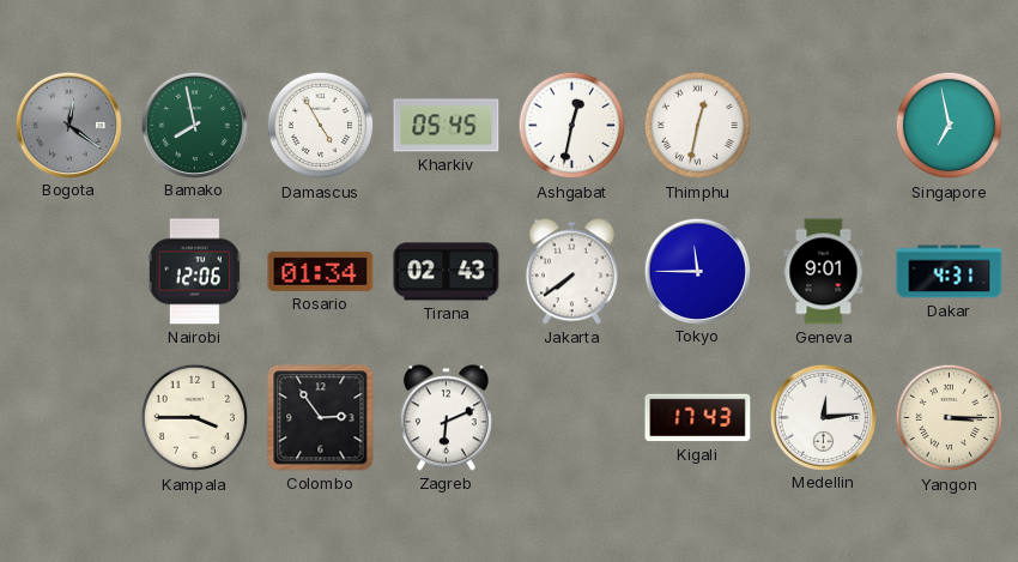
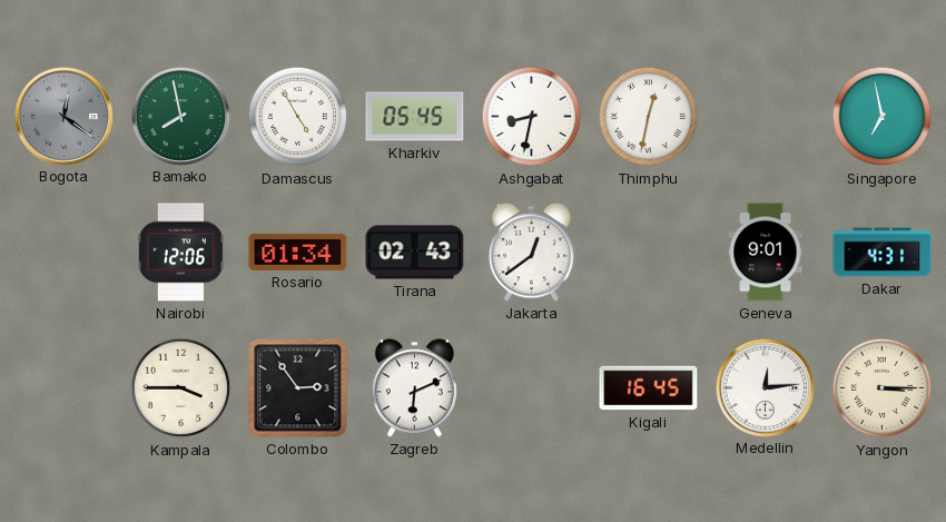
Ashgabat: 12:32 -> 8:32 (532, 117)
Jakarta: 7:39 -> 12:39 (531, 253)
Tokyo: 11:45 -> none (697, 271)
Kigali: 17:43 -> 16:45 (649, 388)
